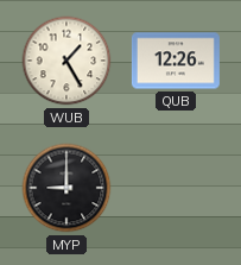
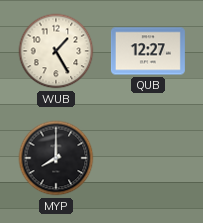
QUB: 12:26 -> 12:27 (148, 51)
MYP: 9:00 -> 8:00 (56, 158)
